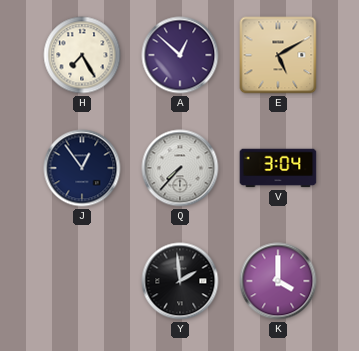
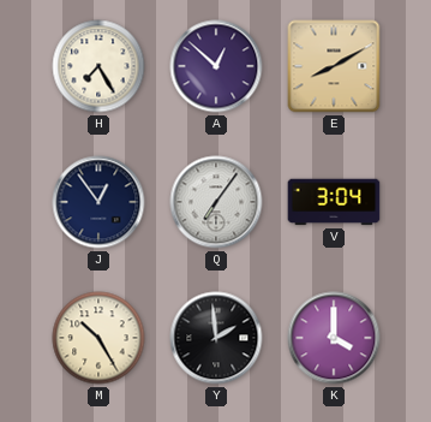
E: 5:10 -> 8:10 (334, 66)
Q: 7:37 -> 7:06 (216, 202)
M: none -> 10:25 (98, 338)
